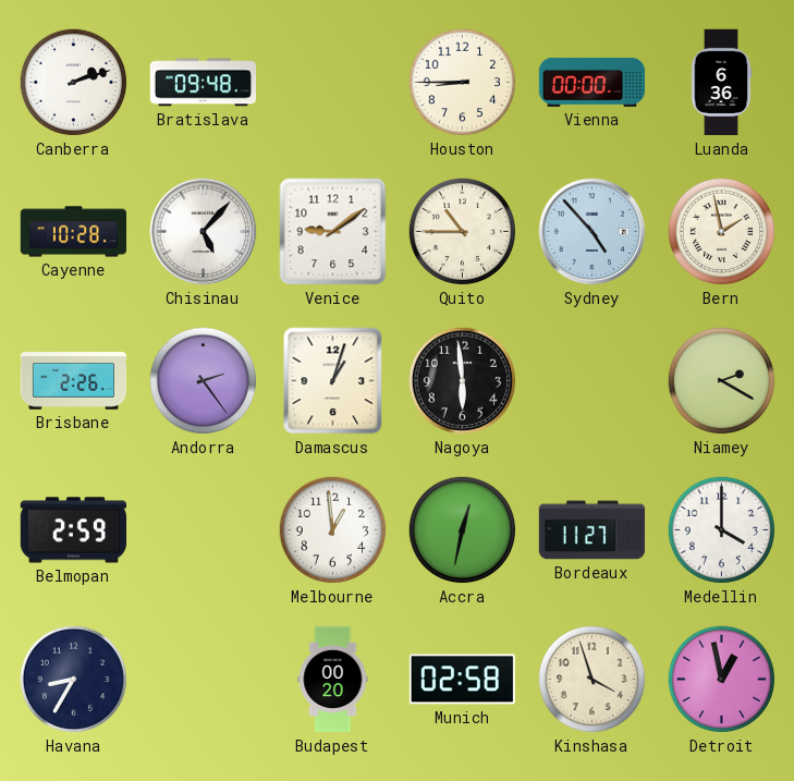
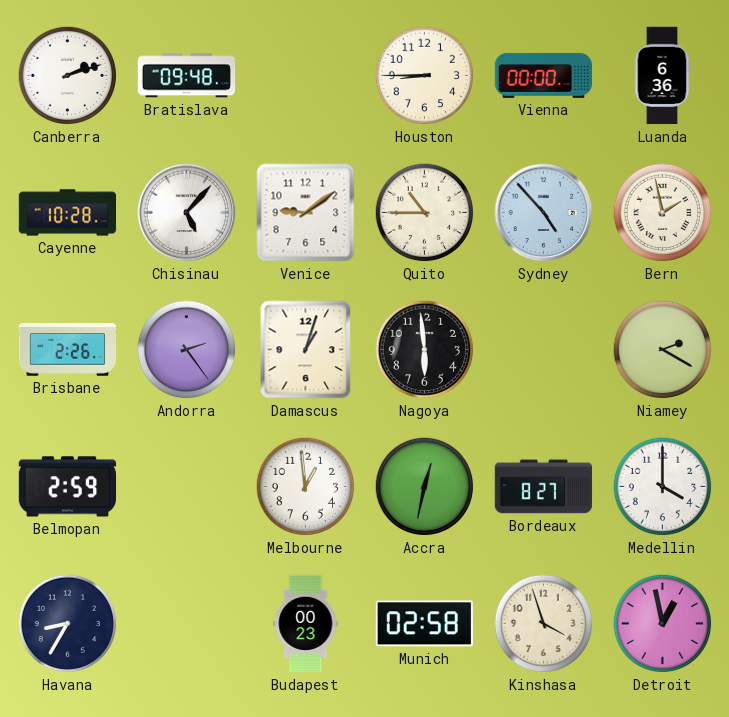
Bordeaux: 11:27 -> 8:27 (544, 487)
Budapest: 00:20 -> 00:23 (306, 624)
